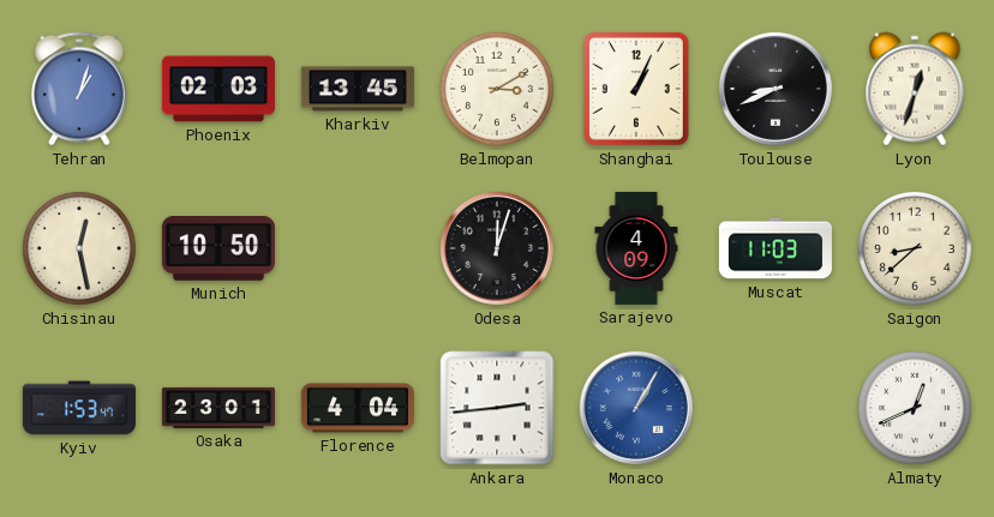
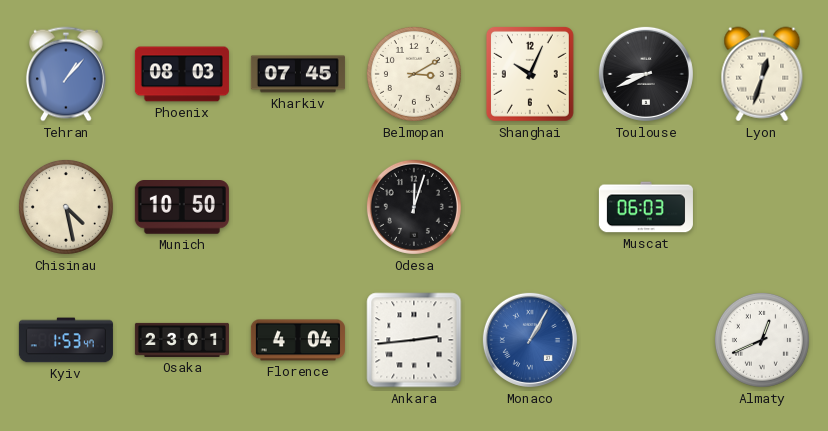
Tehran: 1:03 -> 1:07 (66, 74)
Phoenix: 02:03 -> 08:03 (182, 74)
Kharkiv: 13:45 -> 07:45 (298, 74)
Shanghai: 1:04 -> 10:04 (530, 75)
Chisinau: 12:28 -> 4:28 (66, 207)
Sarajevo: 4:09 -> none (636, 248)
Muscat: 11:03 -> 06:03 (646, 207)
Saigon: 8:38 -> none (915, 248)
